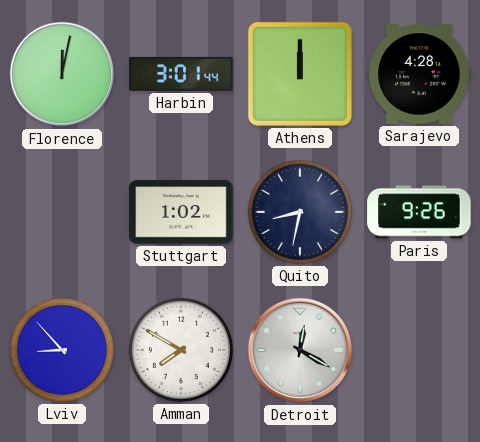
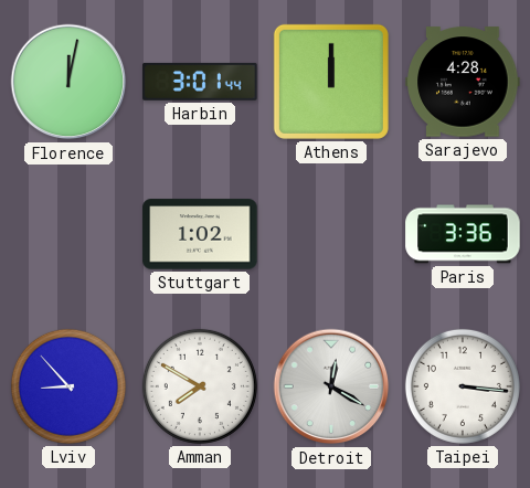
Quito: 8:32 -> none (300, 212)
Paris: 9:26 -> 3:36 (463, 234)
Taipei: none -> 3:16 (463, 386)
